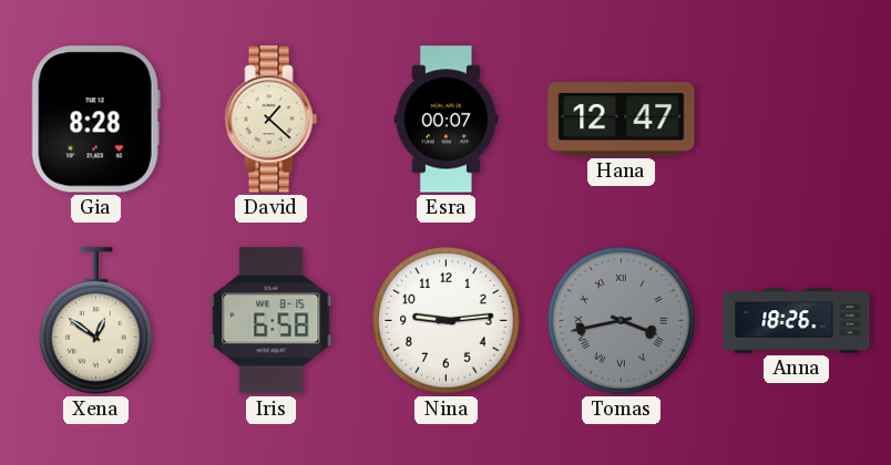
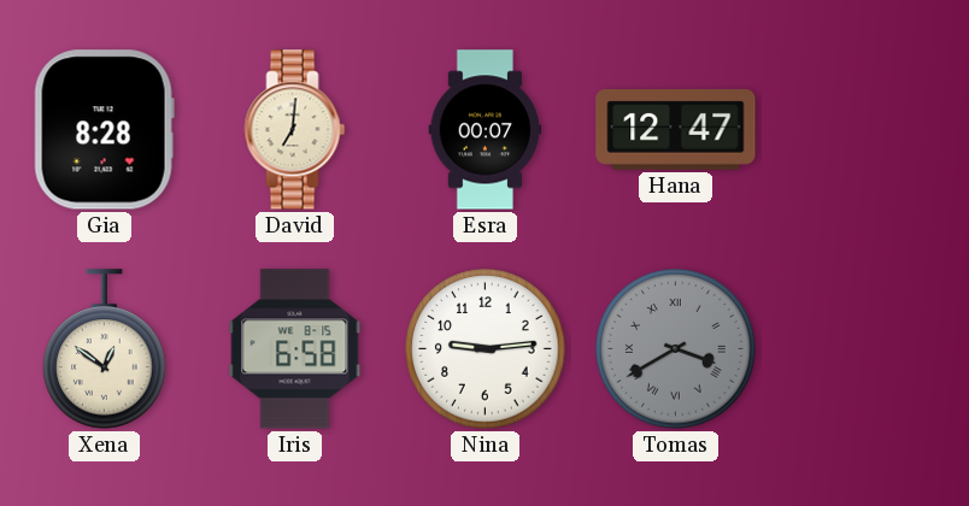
David: 1:22 -> 7:01 (295, 130)
Tomas: 3:43 -> 3:40 (676, 349)
Anna: 18:26 -> none (797, 321)
